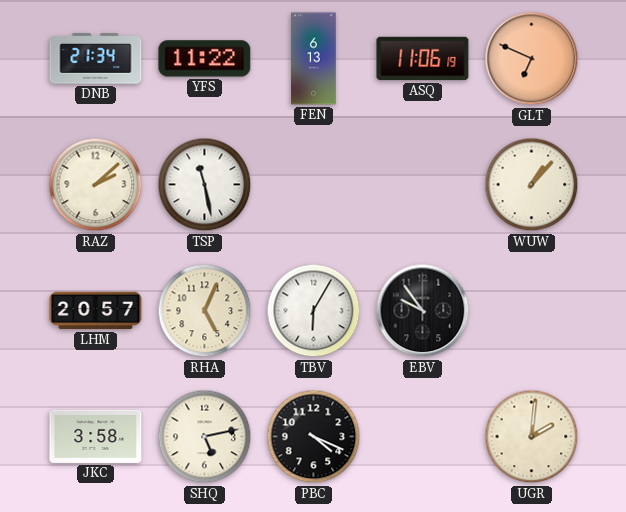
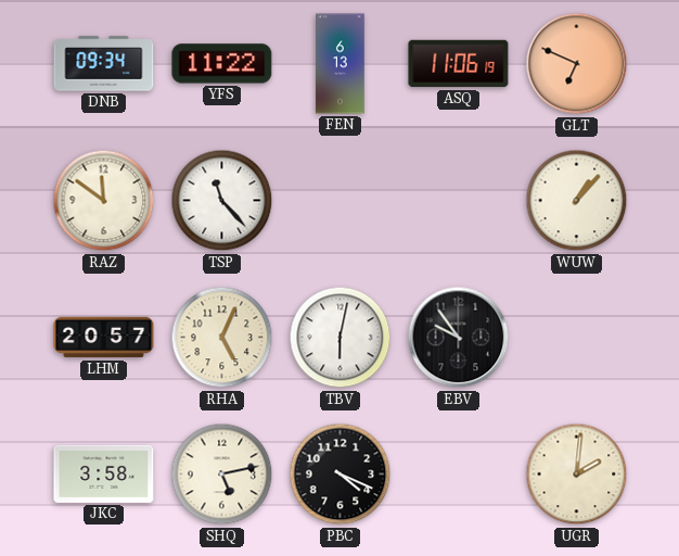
DNB: 21:34 -> 09:34 (104, 64)
RAZ: 2:08 -> 11:51 (104, 201)
TSP: 11:28 -> 11:23 (222, 201)
TBV: 6:05 -> 6:02 (341, 338)
